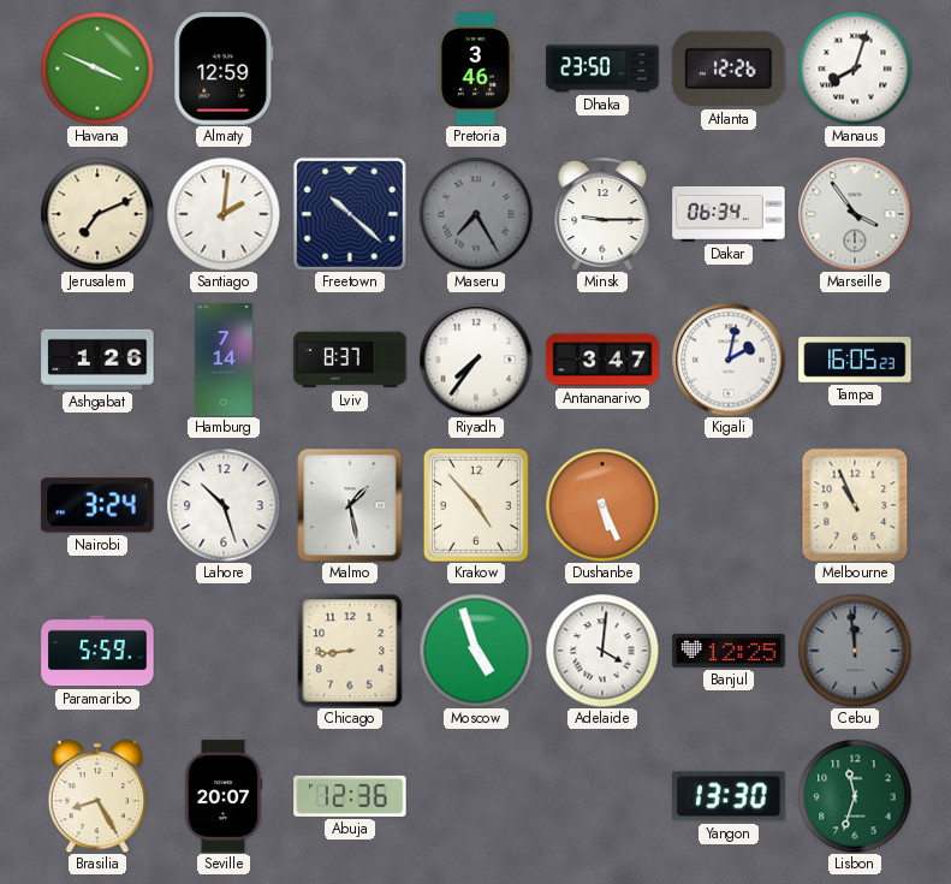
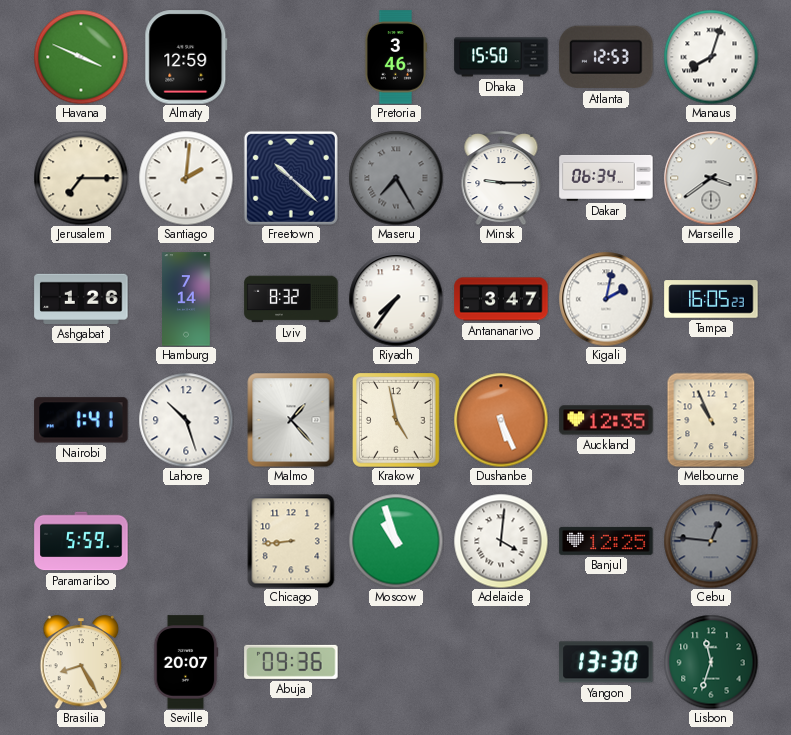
Dhaka: 23:50 -> 15:50 (501, 57)
Atlanta: 12:26 -> 12:53 (606, 57)
Jerusalem: 7:11 -> 7:15 (81, 178)
Marseille: 3:54 -> 3:39 (711, 178)
Lviv: 8:37 -> 8:32 (291, 299)
Nairobi: 3:24 -> 1:41 (81, 420)
Malmo: 1:28 -> 1:23 (291, 420)
Krakow: 4:53 -> 4:58 (397, 421)
Auckland: none -> 12:35 (606, 420)
Moscow: 4:57 -> 10:57 (396, 541)
Cebu: 11:59 -> 12:46 (711, 541)
Abuja: 12:36 -> 09:36 (291, 662)
